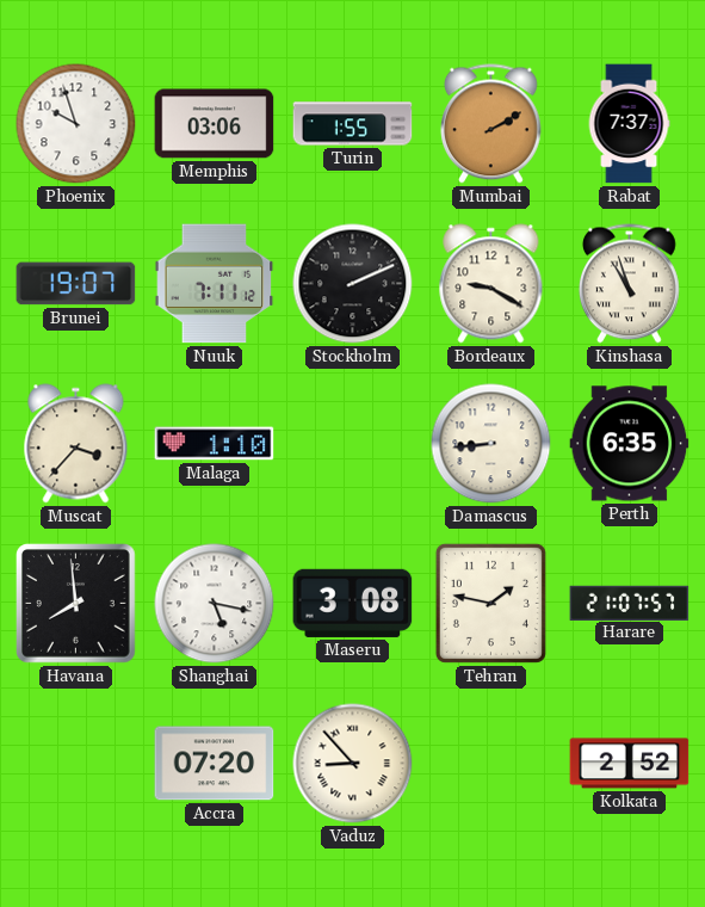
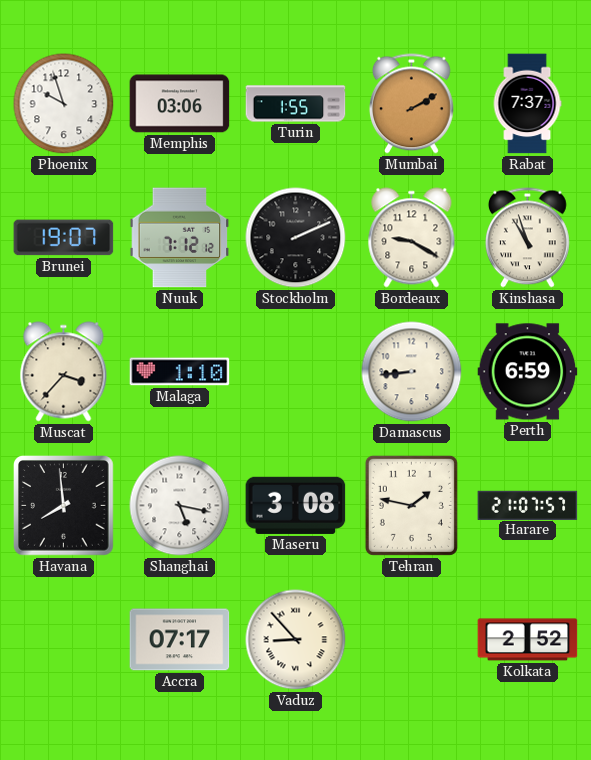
Nuuk: 7:11 -> 7:12 (180, 238)
Perth: 6:35 -> 6:59 (528, 372)
Accra: 07:20 -> 07:17 (180, 640)
